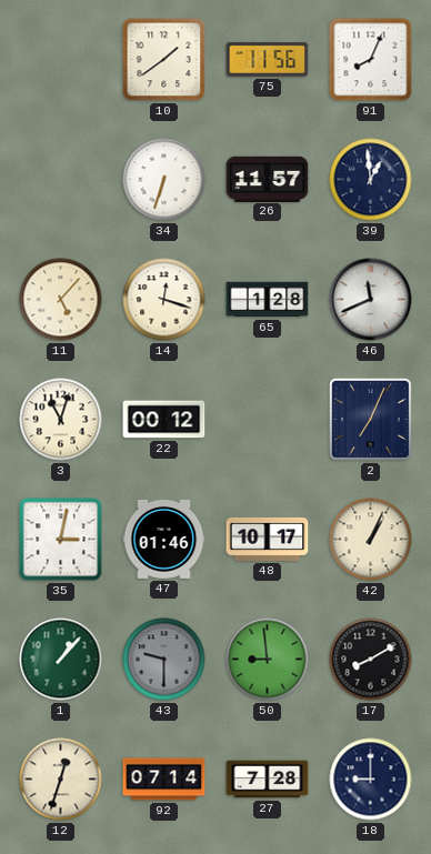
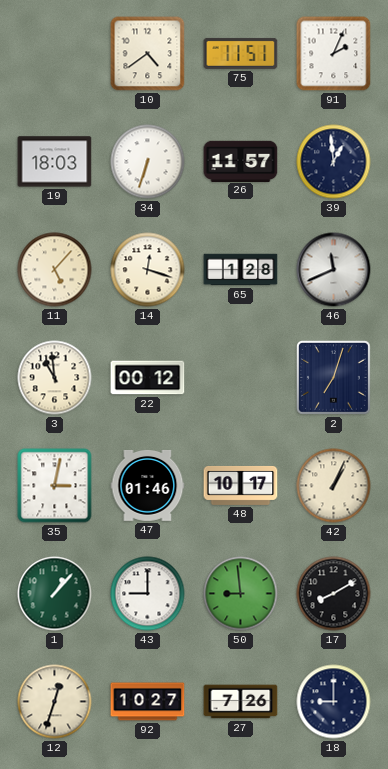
10: 1:39 -> 4:39 (148, 54)
75: 11:56 -> 11:51 (241, 53)
91: 8:04 -> 2:04 (334, 54)
19: none -> 18:03 (55, 162)
3: 11:03 -> 10:59 (55, 378)
2: 7:04 -> 7:03 (333, 377)
43: 9:30 -> 9:00 (148, 594)
43 dial: grey -> white (148, 594)
92: 07:14 -> 10:27 (148, 702)
27: 7:28 -> 7:26 (241, 702)
